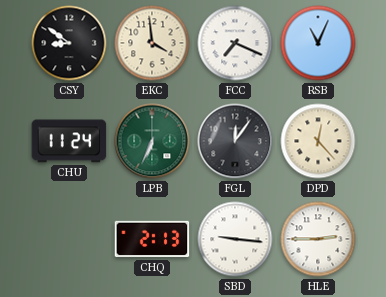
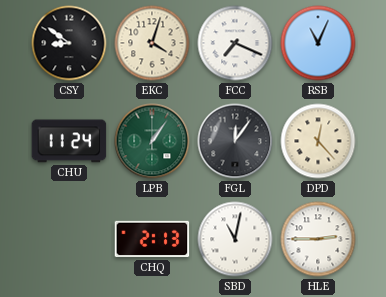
EKC: 3:59 -> 4:03 (152, 43)
LPB: 6:34 -> 1:06 (152, 141)
SBD: 9:16 -> 11:02 (235, 239)
